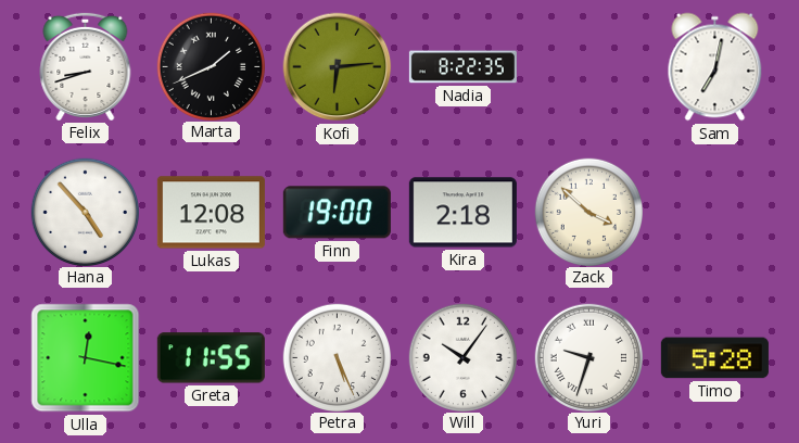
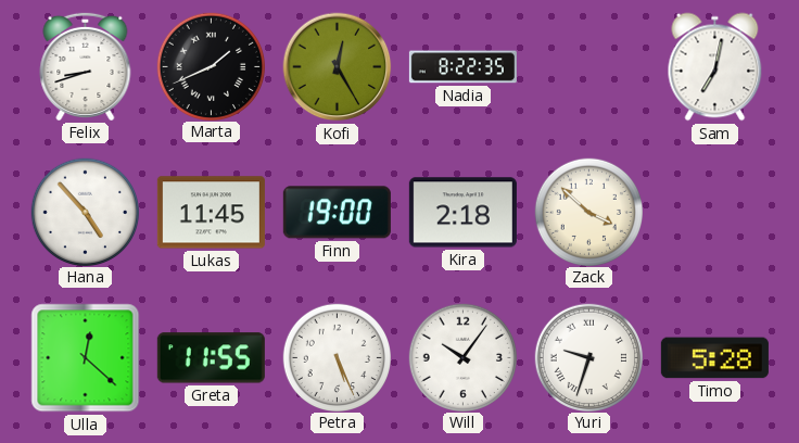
Kofi: 6:14 -> 12:25 (338, 67)
Lukas: 12:08 -> 11:45 (211, 213)
Ulla: 12:17 -> 12:22 (86, 358)
